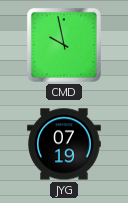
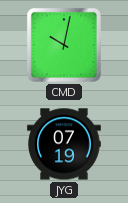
CMD: 9:58 -> 10:02 (64, 45)
